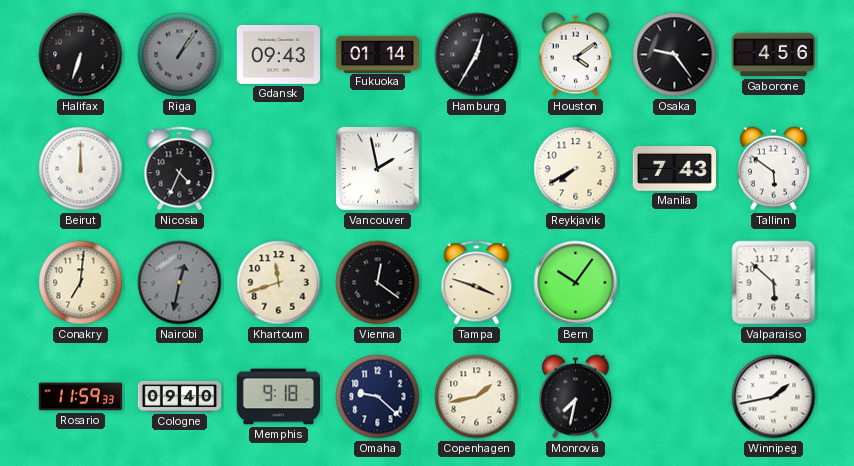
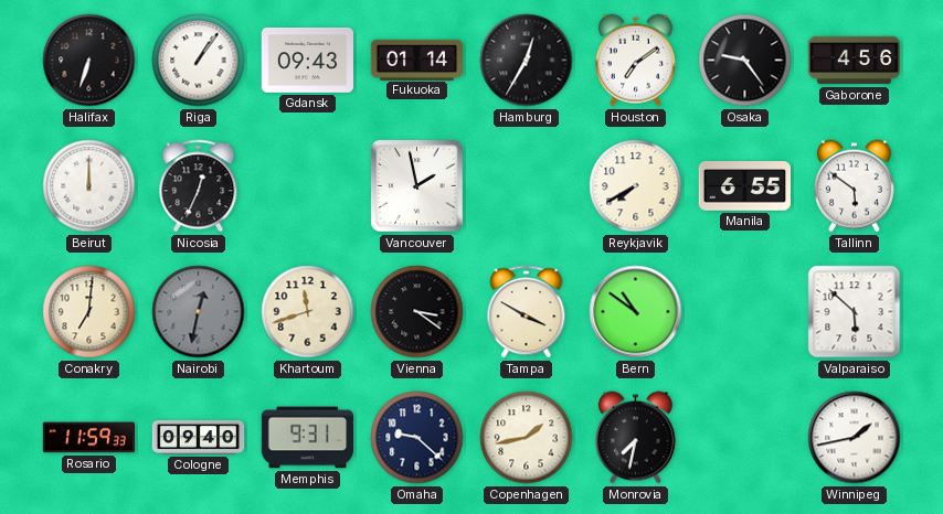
Riga dial: grey -> white (199, 61)
Houston: 4:09 -> 7:09 (635, 61)
Nicosia: 4:34 -> 12:34 (199, 186)
Manila: 7:43 -> 6:55 (744, 186)
Vienna: 12:21 -> 3:21 (417, 312)
Tampa: 3:48 -> 3:50 (527, 312)
Bern: 10:06 -> 10:51 (636, 312)
Memphis: 9:18 -> 9:31 (308, 438)
